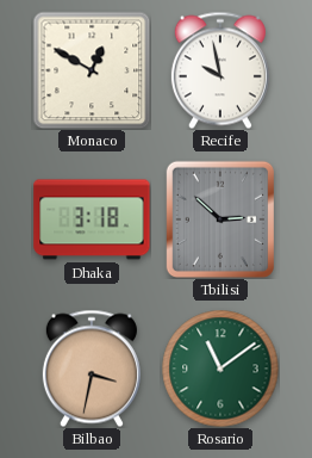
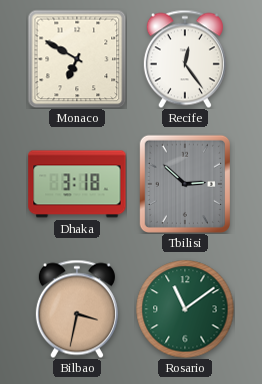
Monaco: 12:50 -> 6:50 (77, 59)
Recife: 9:58 -> 12:24 (185, 59)
